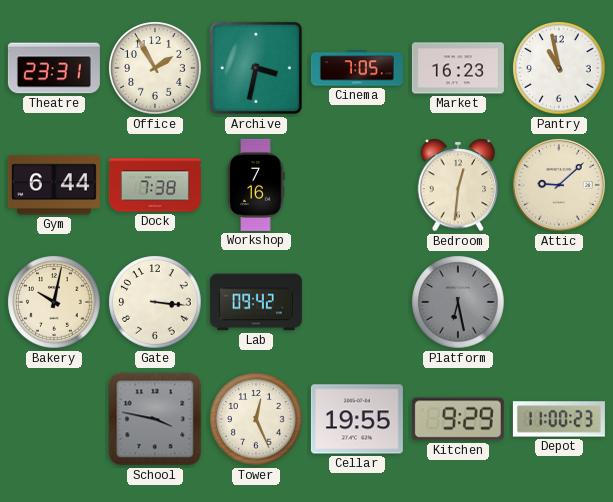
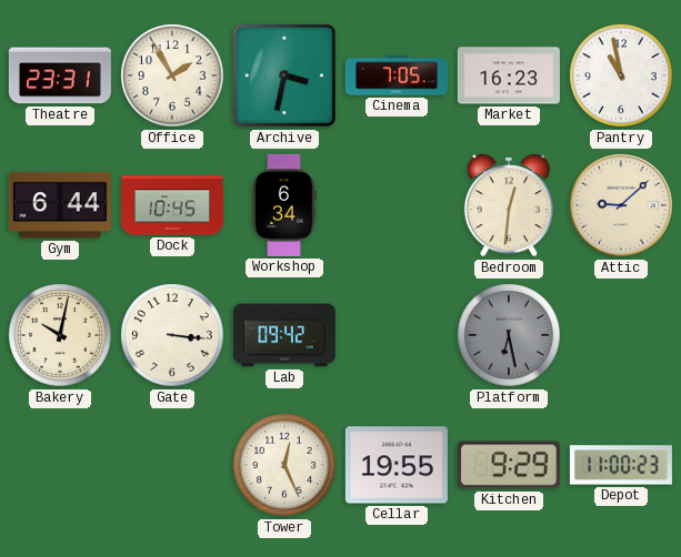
Dock: 7:38 -> 10:45 (172, 205)
Workshop: 7:16 -> 6:34 (284, 205)
School: 3:47 -> none (155, 419)
